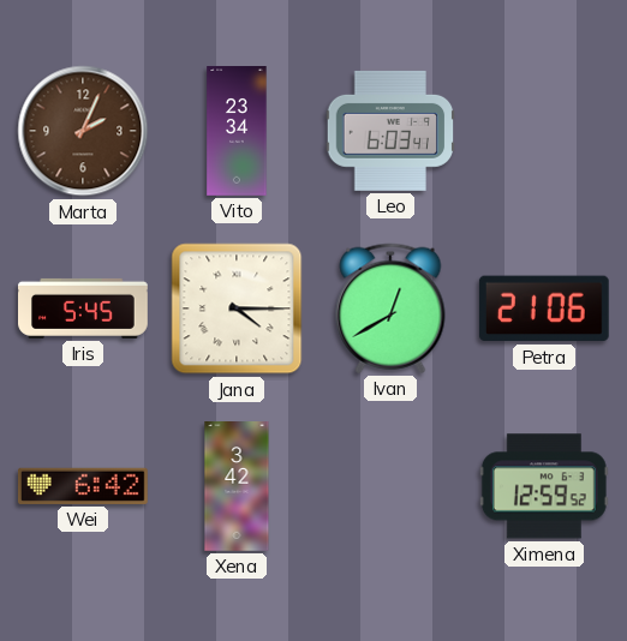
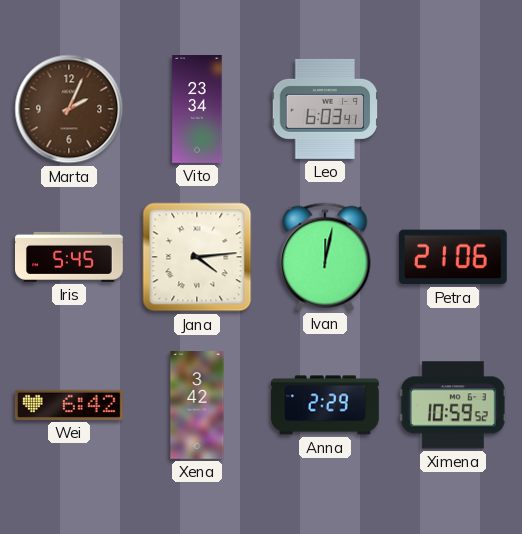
Jana: 4:15 -> 4:14 (197, 257)
Ivan: 12:40 -> 12:02 (325, 257)
Anna: none -> 2:29 (326, 405)
Ximena: 12:59 -> 10:59 (453, 405)
